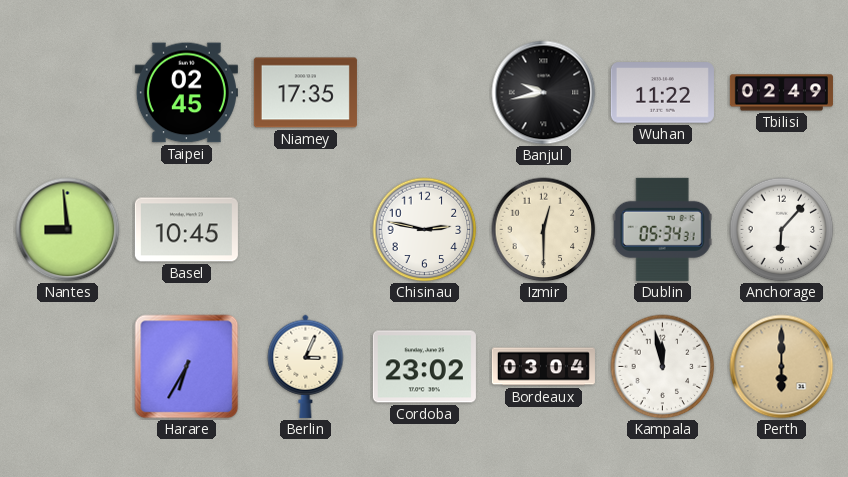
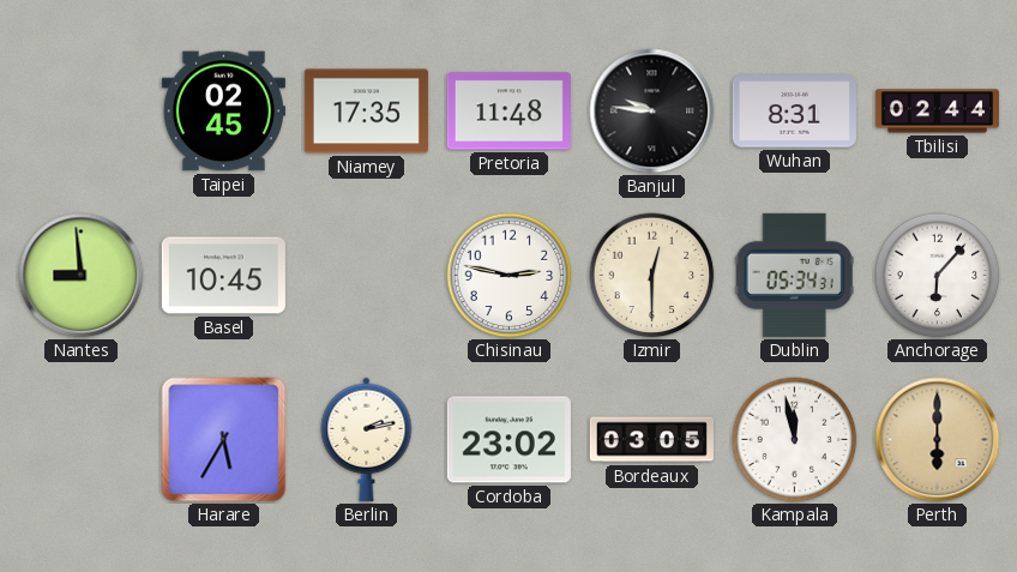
Pretoria: none -> 11:48 (508, 112)
Banjul: 9:43 -> 9:46 (652, 112)
Wuhan: 11:22 -> 8:31 (794, 112)
Tbilisi: 02:49 -> 02:44 (937, 112)
Harare: 6:35 -> 5:35 (224, 440)
Berlin: 3:04 -> 2:13 (367, 439)
Bordeaux: 03:04 -> 03:05 (651, 440)
